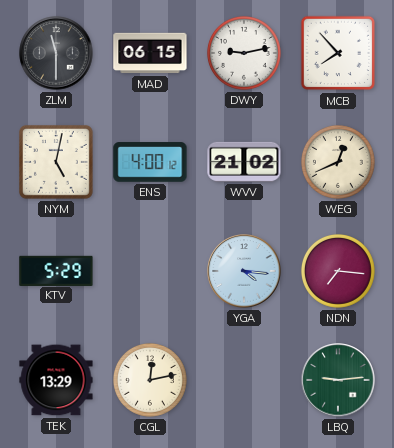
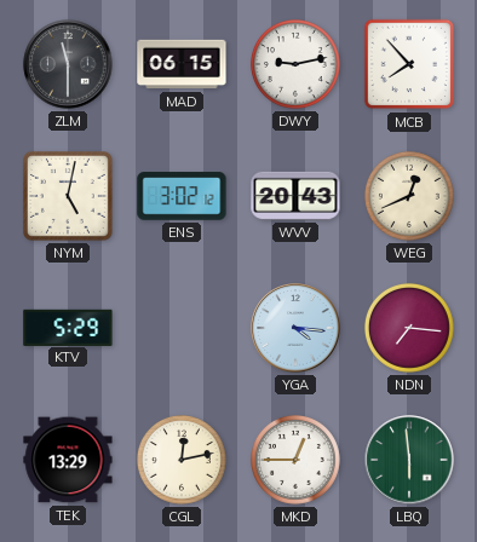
ENS: 4:00 -> 3:02 (182, 196)
WVV: 21:02 -> 20:43 (295, 196)
MKD: none -> 12:45 (295, 460)
LBQ: 9:14 -> 5:59 (409, 460)
